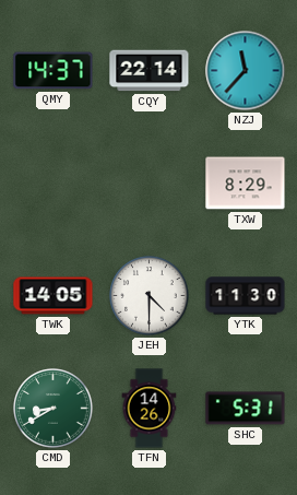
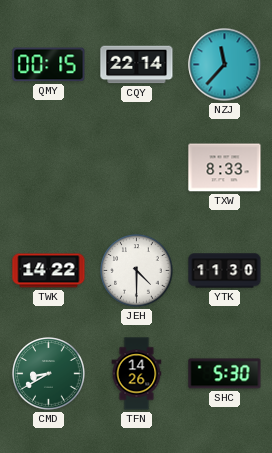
QMY: 14:37 -> 00:15 (49, 65)
TXW: 8:29 -> 8:33 (225, 168)
TWK: 14:05 -> 14:22 (49, 271)
SHC: 5:31 -> 5:30 (225, 374)
